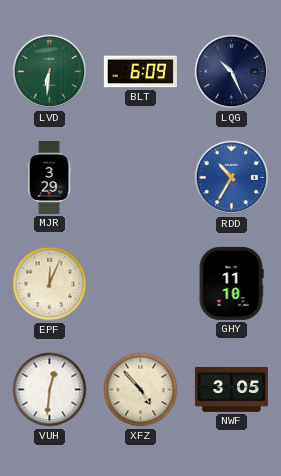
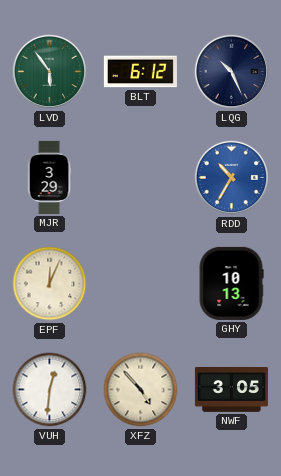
LVD: 6:31 -> 5:54 (50, 72)
BLT: 6:09 -> 6:12 (140, 72)
GHY: 11:10 -> 10:13 (231, 283)
